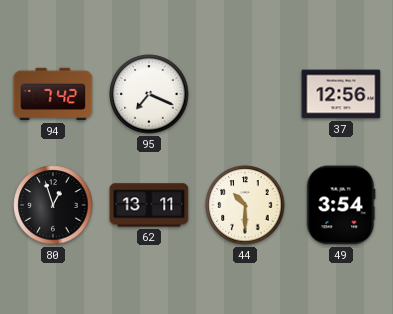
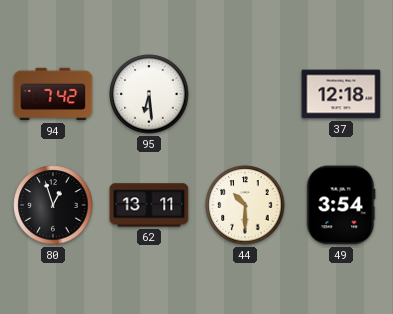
95: 7:19 -> 6:29 (149, 94)
37: 12:56 -> 12:18 (341, 94)
